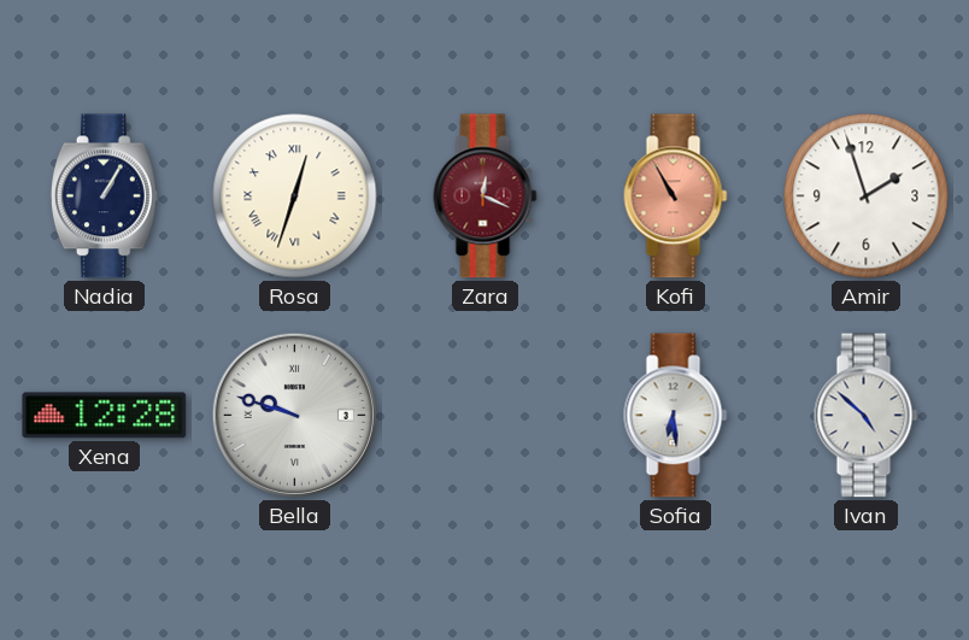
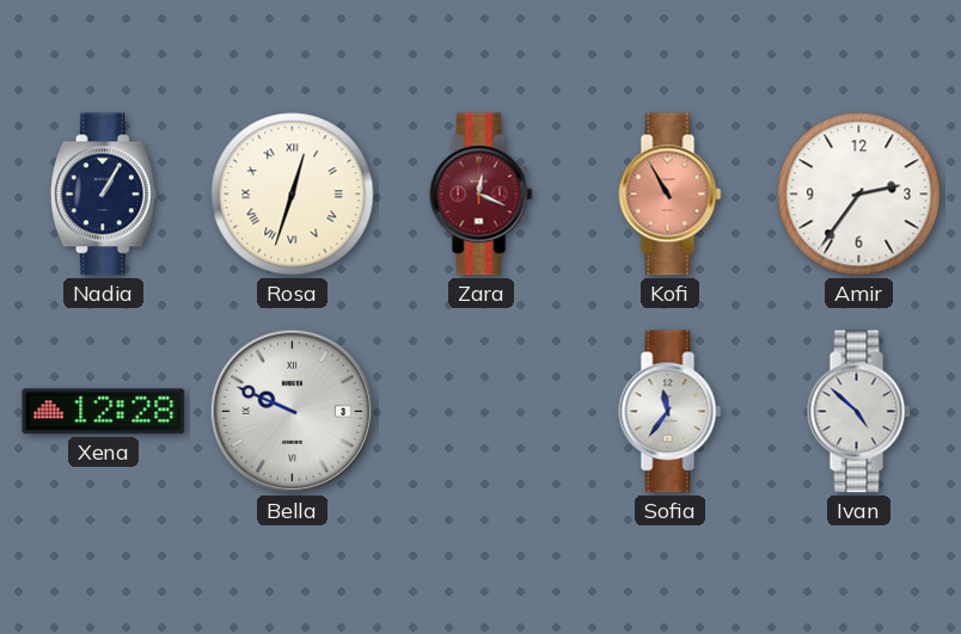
Amir: 1:57 -> 2:36 (859, 195)
Bella: 9:48 -> 9:49 (292, 411)
Sofia: 6:29 -> 11:36 (671, 412)
